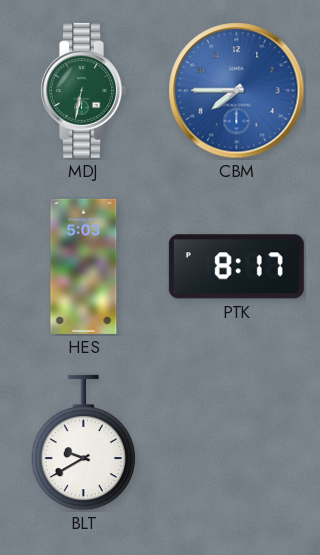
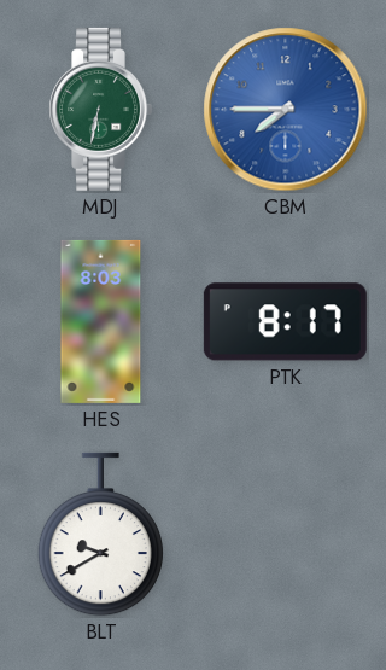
HES: 5:03 -> 8:03 (101, 321)
